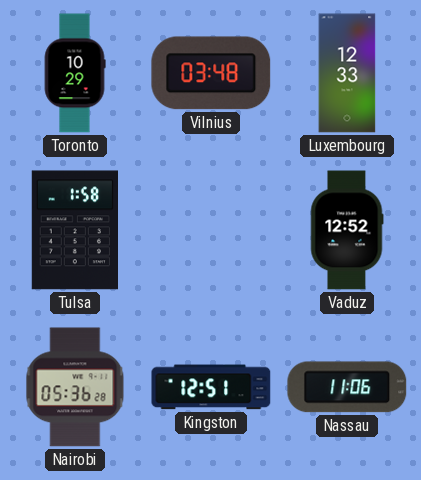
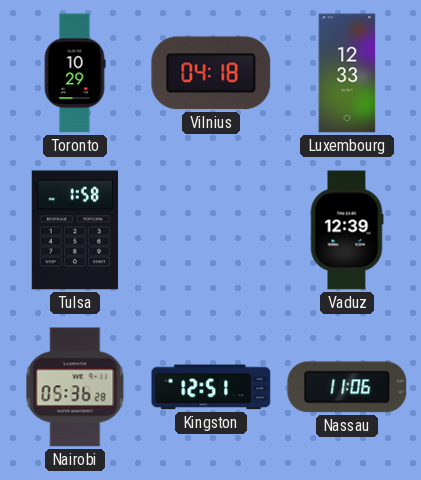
Vilnius: 03:48 -> 04:18 (211, 73)
Vaduz: 12:52 -> 12:39 (347, 230)
